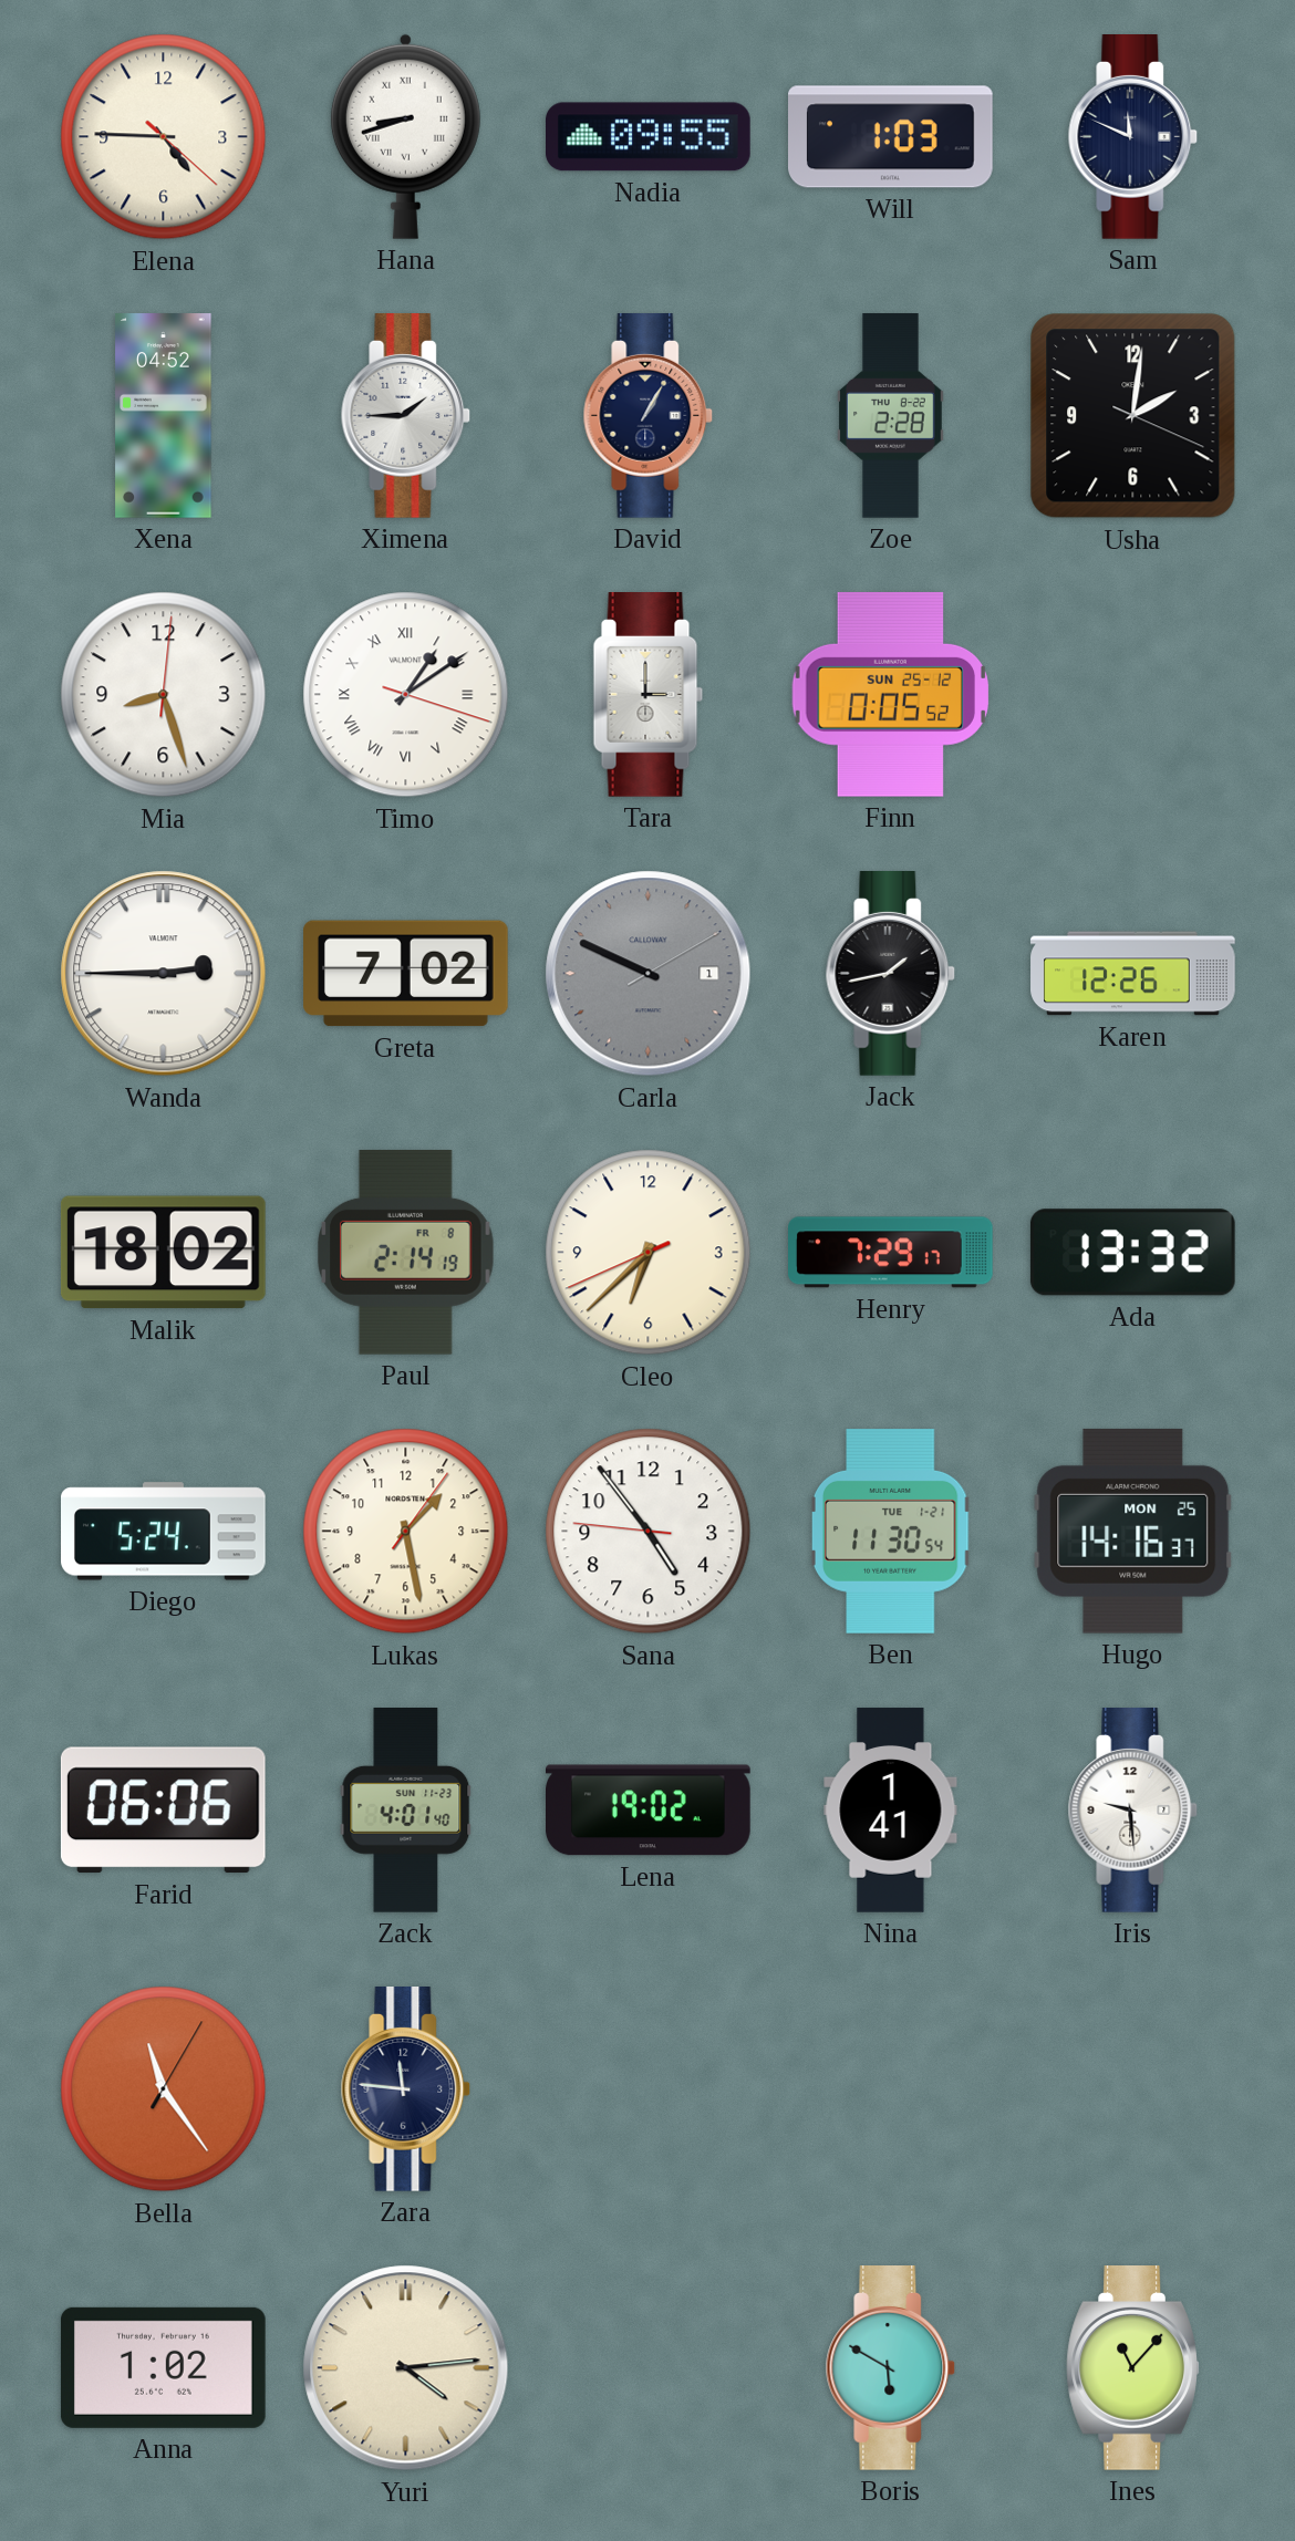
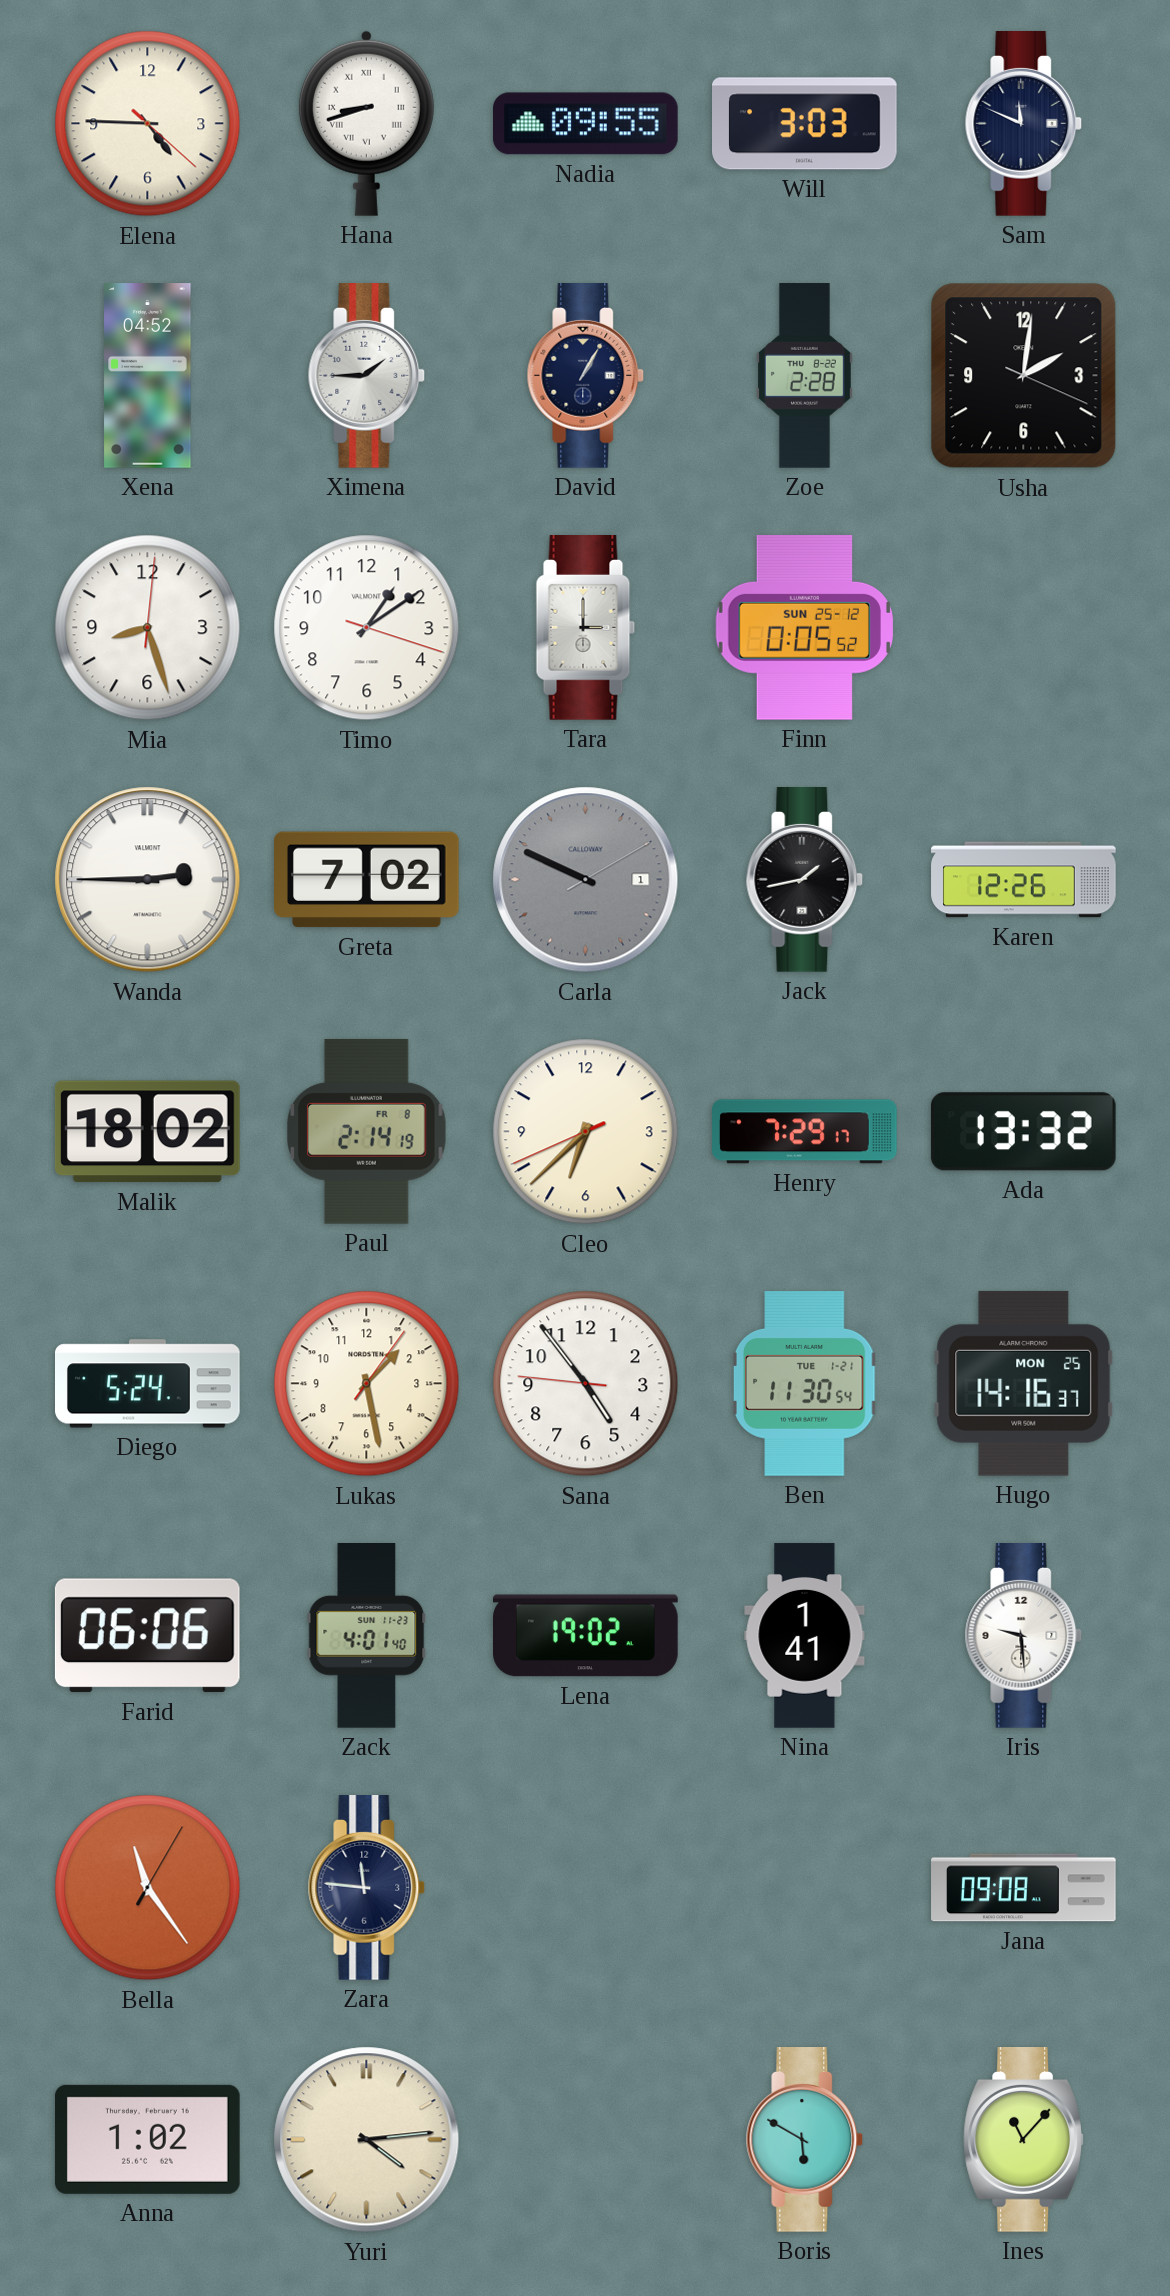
Will: 1:03 -> 3:03 (805, 124)
Timo numerals: Roman -> Arabic (367, 628)
Jana: none -> 09:08 (1024, 1888)
